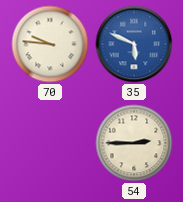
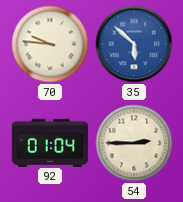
35: 5:49 -> 5:52 (134, 44)
92: none -> 01:04 (50, 142)
